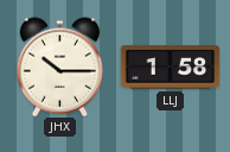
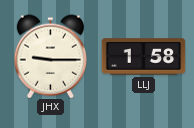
JHX: 10:15 -> 9:15 (50, 56)
